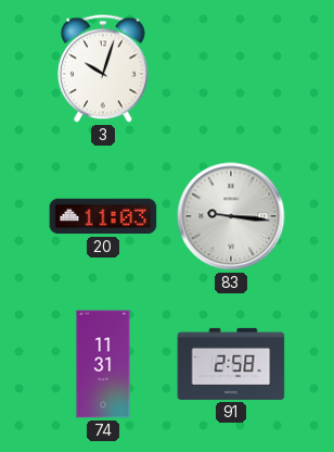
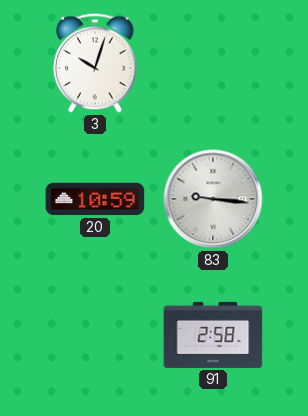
20: 11:03 -> 10:59 (95, 199)
74: 11:31 -> none (103, 364)
